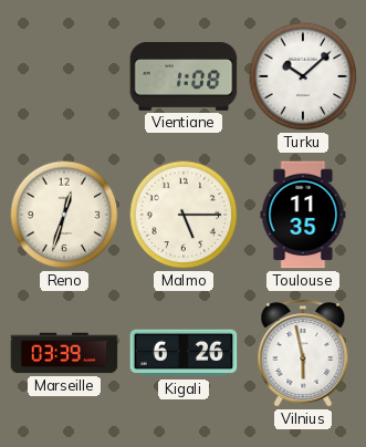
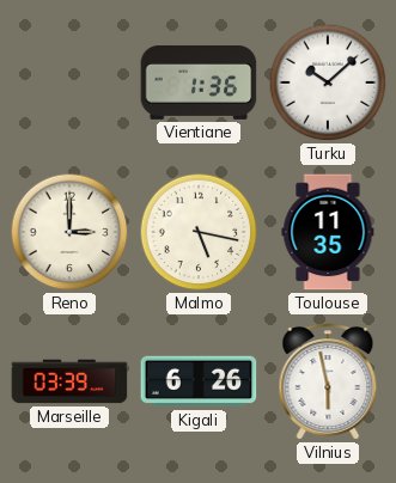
Vientiane: 1:08 -> 1:36 (199, 82)
Reno: 12:33 -> 3:00 (69, 232)
Malmo: 5:15 -> 5:17 (199, 232)
